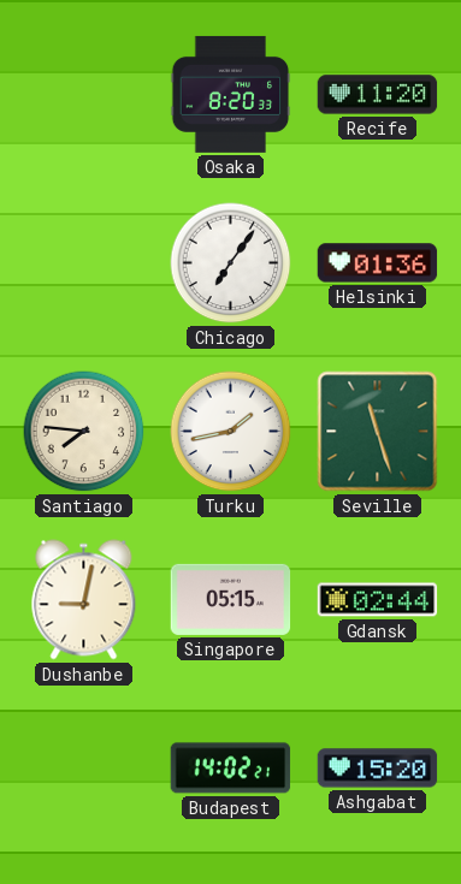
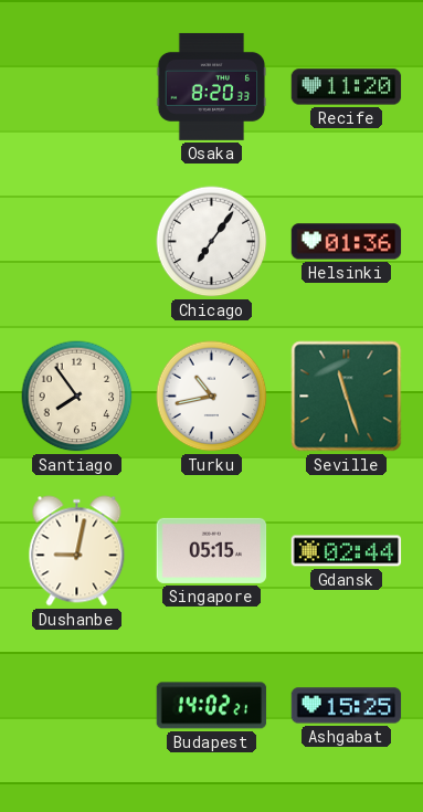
Santiago: 7:46 -> 7:54 (77, 397)
Turku: 1:43 -> 10:43 (212, 397)
Ashgabat: 15:20 -> 15:25 (347, 706)
